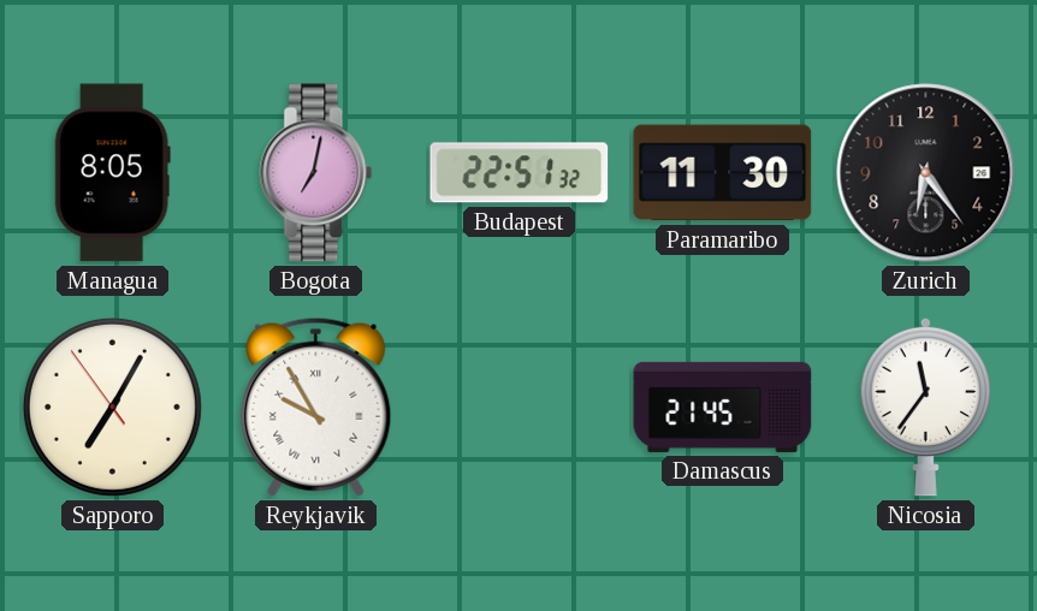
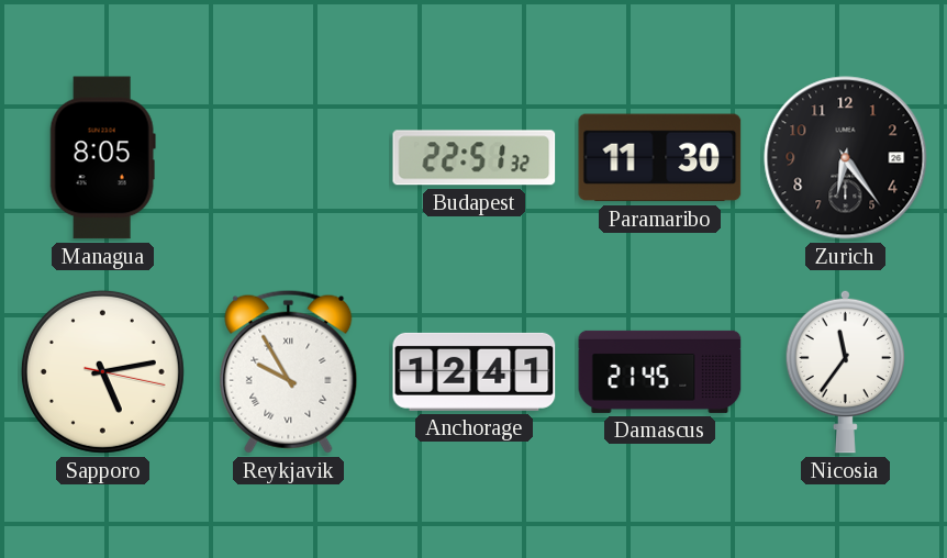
Bogota: 7:02 -> none (316, 173)
Sapporo: 7:04 -> 5:13 (102, 371)
Anchorage: none -> 12:41 (475, 371)
